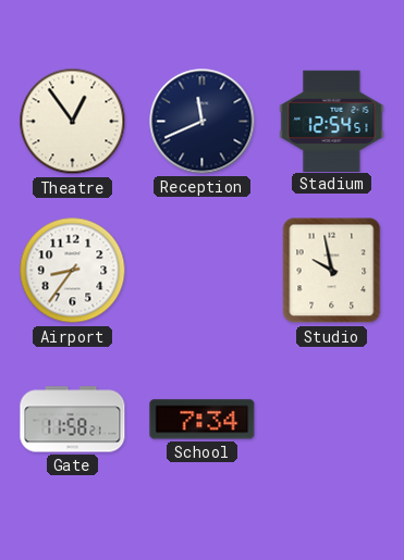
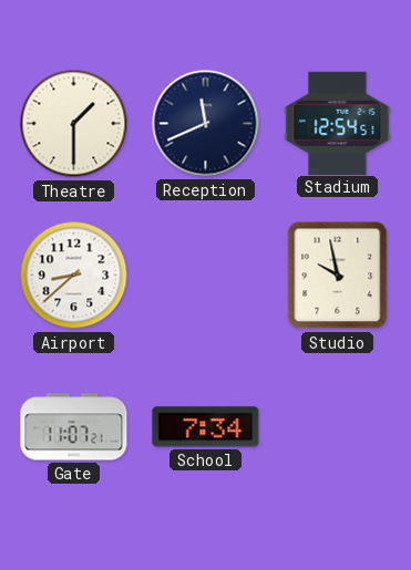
Theatre: 12:54 -> 1:30 (74, 124)
Airport: 8:36 -> 8:38 (74, 276)
Gate: 11:58 -> 11:07 (74, 427)
